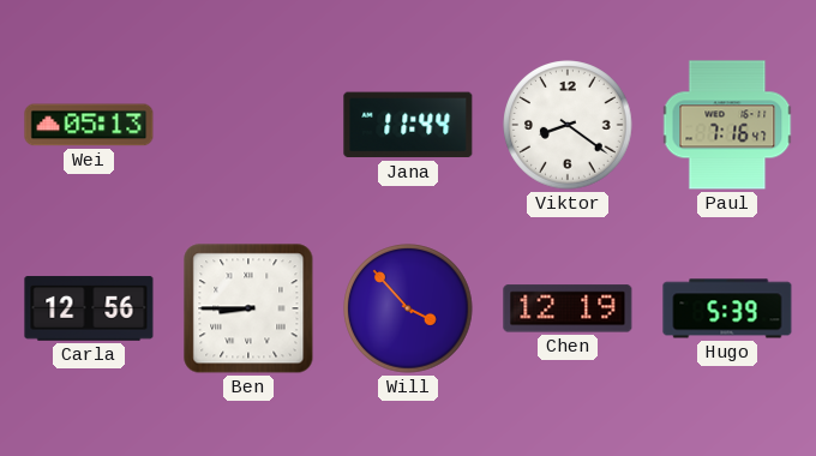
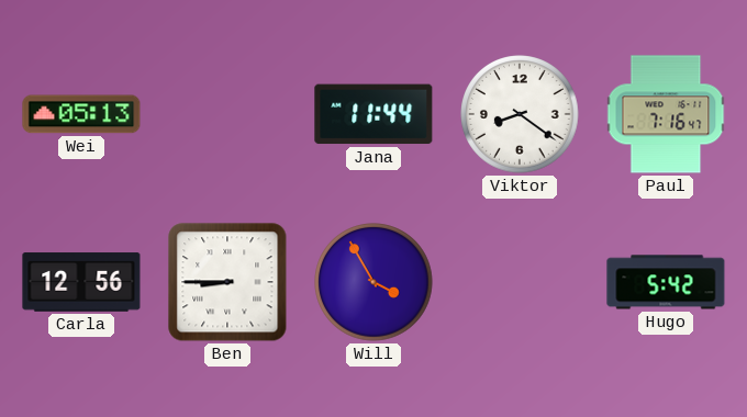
Will: 3:53 -> 3:55 (374, 282)
Chen: 12:19 -> none (568, 308)
Hugo: 5:39 -> 5:42 (666, 282)
